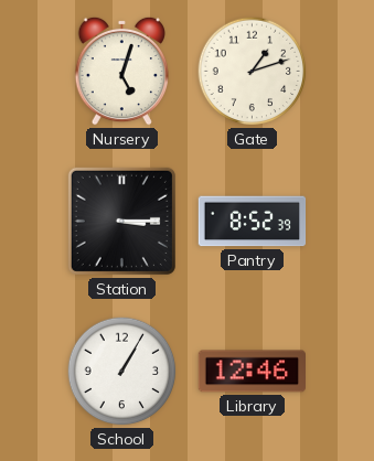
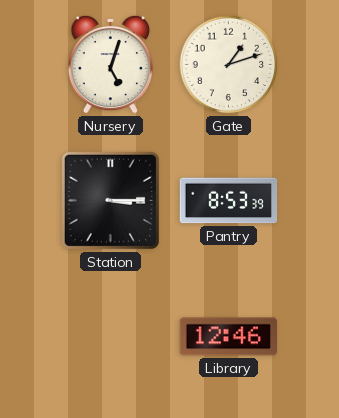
Pantry: 8:52 -> 8:53 (229, 201)
School: 1:05 -> none (122, 372)
